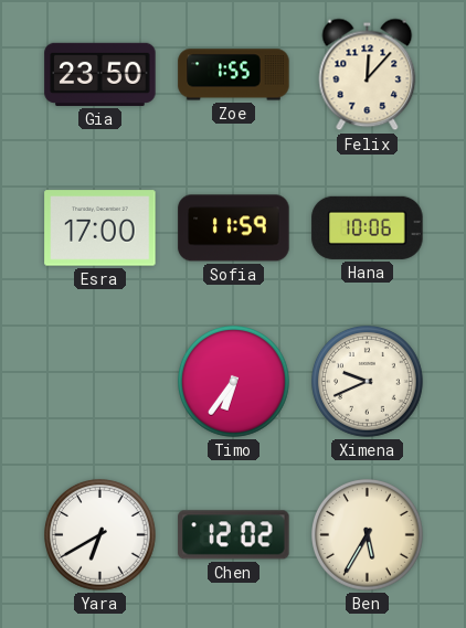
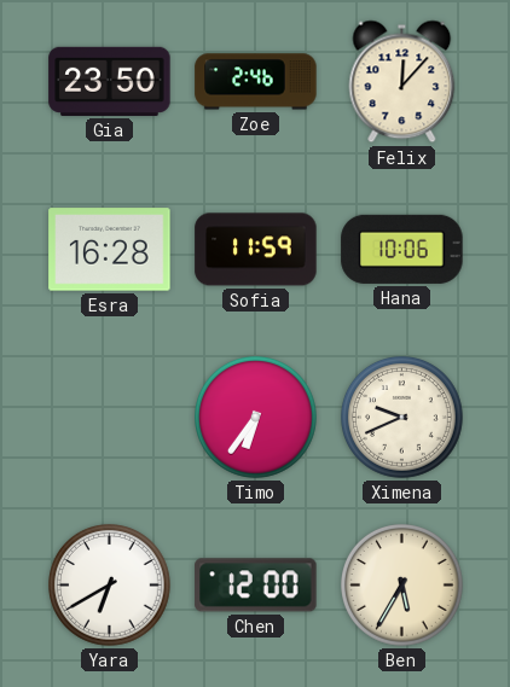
Zoe: 1:55 -> 2:46 (256, 82)
Esra: 17:00 -> 16:28 (110, 250)
Chen: 12:02 -> 12:00 (256, 586)
